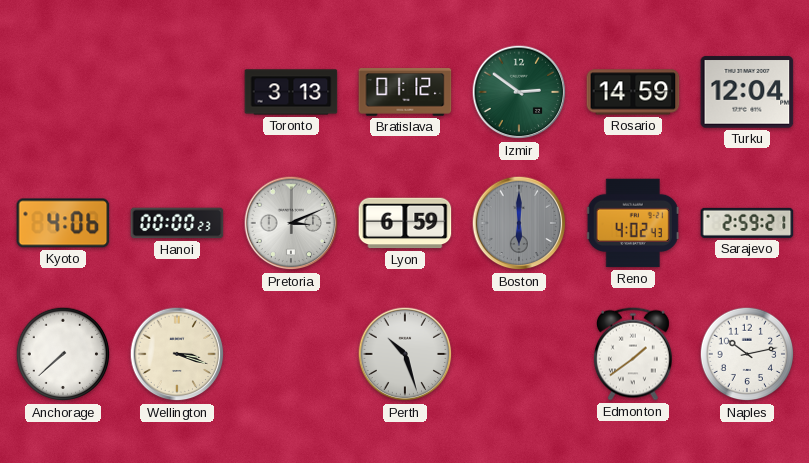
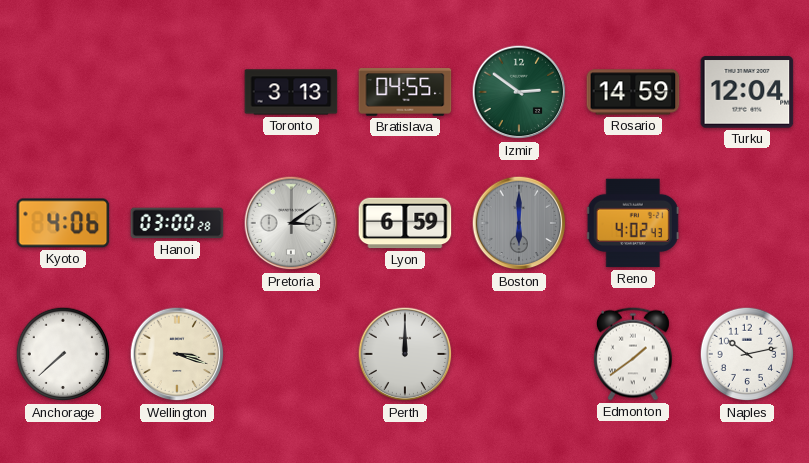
Bratislava: 01:12 -> 04:55 (405, 93)
Hanoi: 00:00 -> 03:00 (177, 223)
Pretoria: 3:11 -> 3:09 (291, 223)
Sarajevo: 2:59 -> none (747, 223)
Perth: 10:27 -> 12:00 (405, 354)
